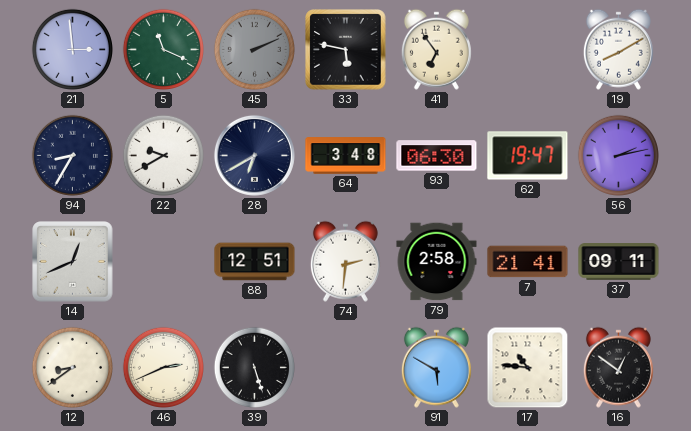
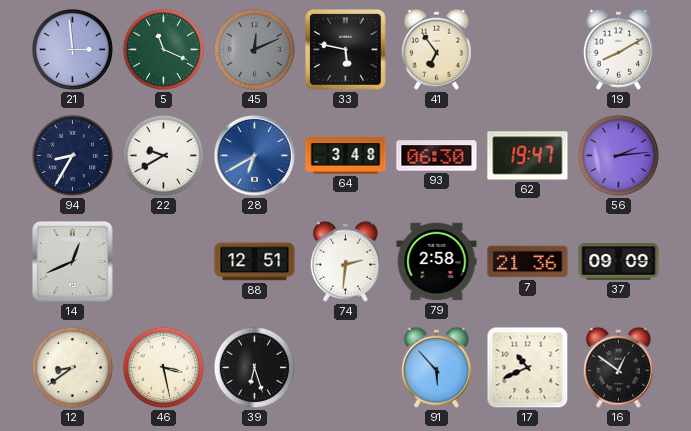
45: 2:11 -> 12:11 (254, 49)
28 dial: navy -> blue (254, 155)
56: 2:13 -> 2:14 (618, 155)
7: 21:41 -> 21:36 (528, 262)
37: 09:11 -> 09:09 (619, 262)
46: 2:41 -> 3:28 (163, 367)
39: 5:27 -> 6:27 (254, 367)
91: 5:50 -> 5:53 (436, 367)
17: 10:46 -> 10:41 (528, 368)
